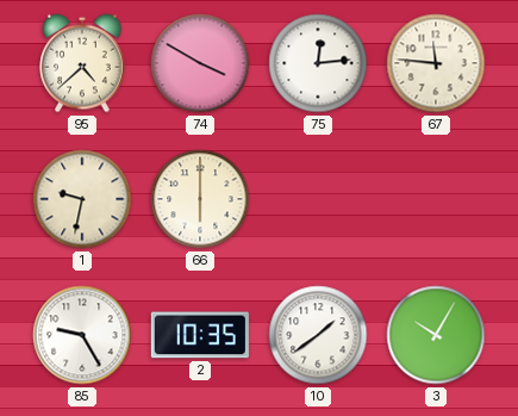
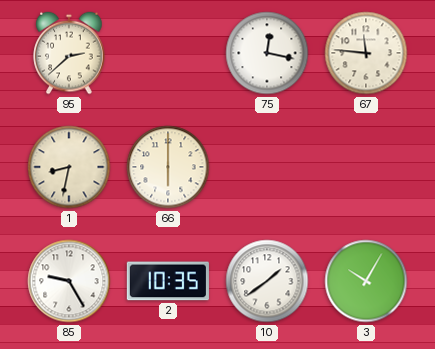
95: 4:38 -> 2:38 (69, 53)
74: 3:50 -> none (200, 63)
75: 12:14 -> 12:17 (267, 53)
1: 9:32 -> 8:32 (69, 167)
